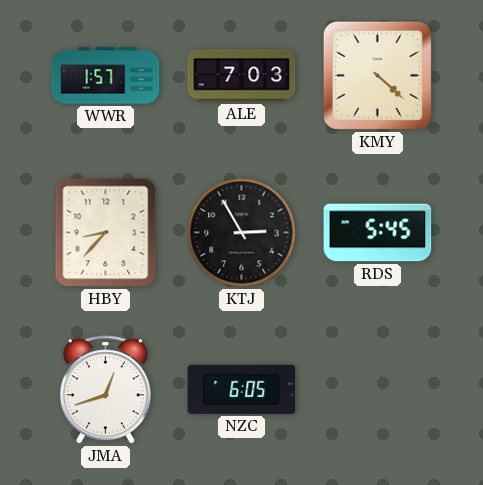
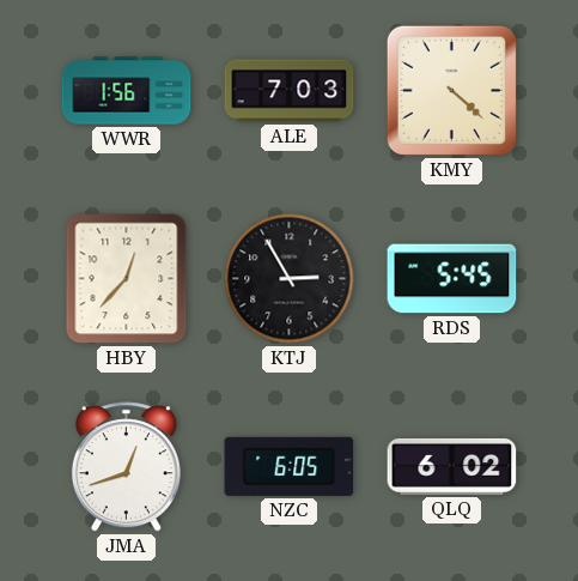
WWR: 1:57 -> 1:56 (127, 91)
HBY: 8:37 -> 12:37 (127, 279)
QLQ: none -> 6:02 (452, 466)
